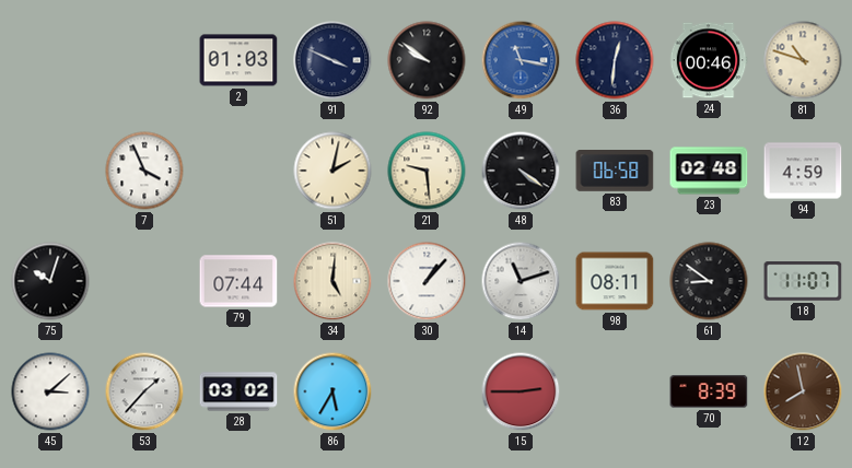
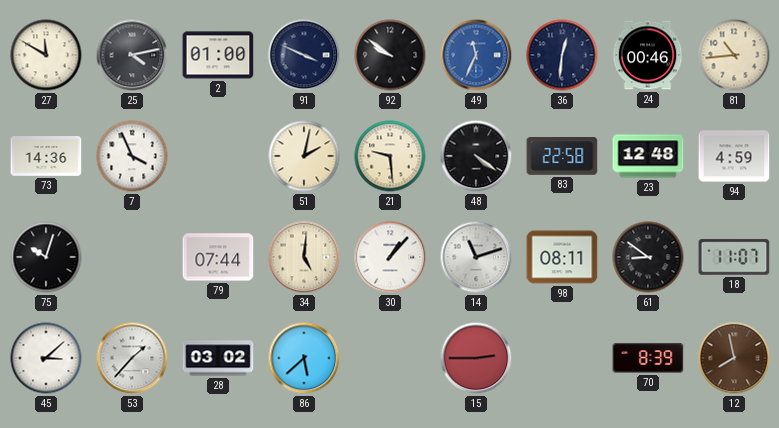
27: none -> 11:50 (46, 55)
25: none -> 4:13 (132, 55)
2: 01:03 -> 01:00 (218, 55)
49: 11:17 -> 11:34 (476, 55)
81: 10:48 -> 10:44 (734, 55)
73: none -> 14:36 (46, 156)
83: 06:58 -> 22:58 (562, 157)
23: 02:48 -> 12:48 (648, 156)
86: 5:35 -> 5:38 (304, 358)
